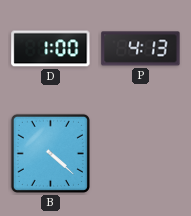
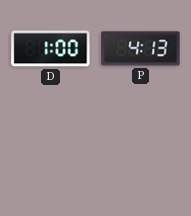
B: 4:22 -> none (50, 153)
